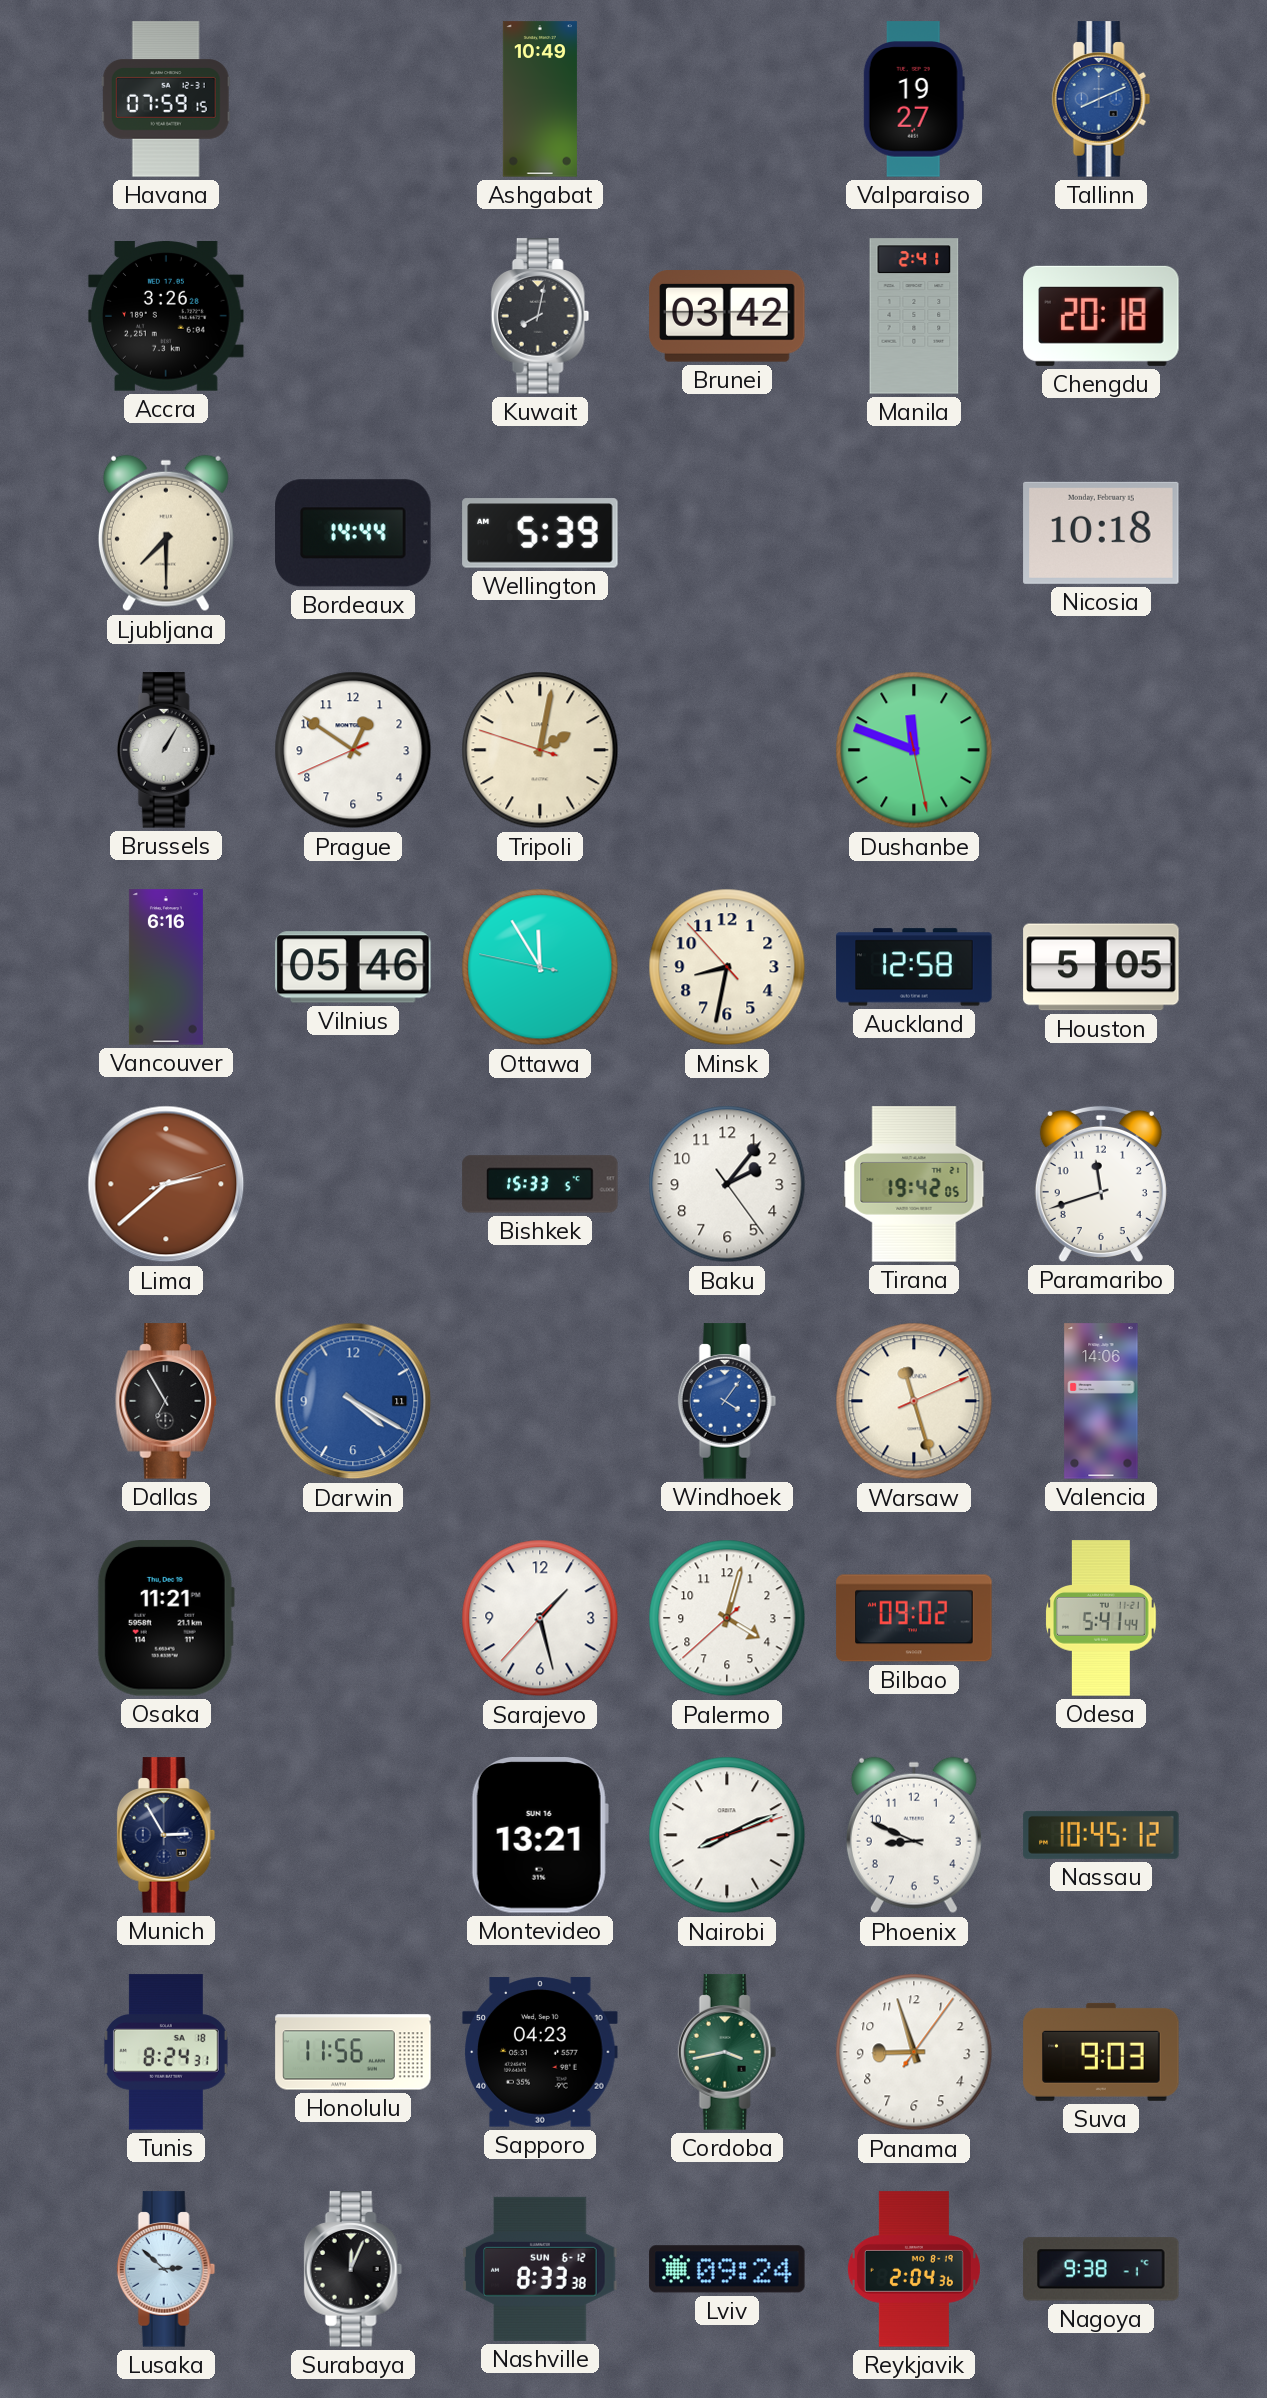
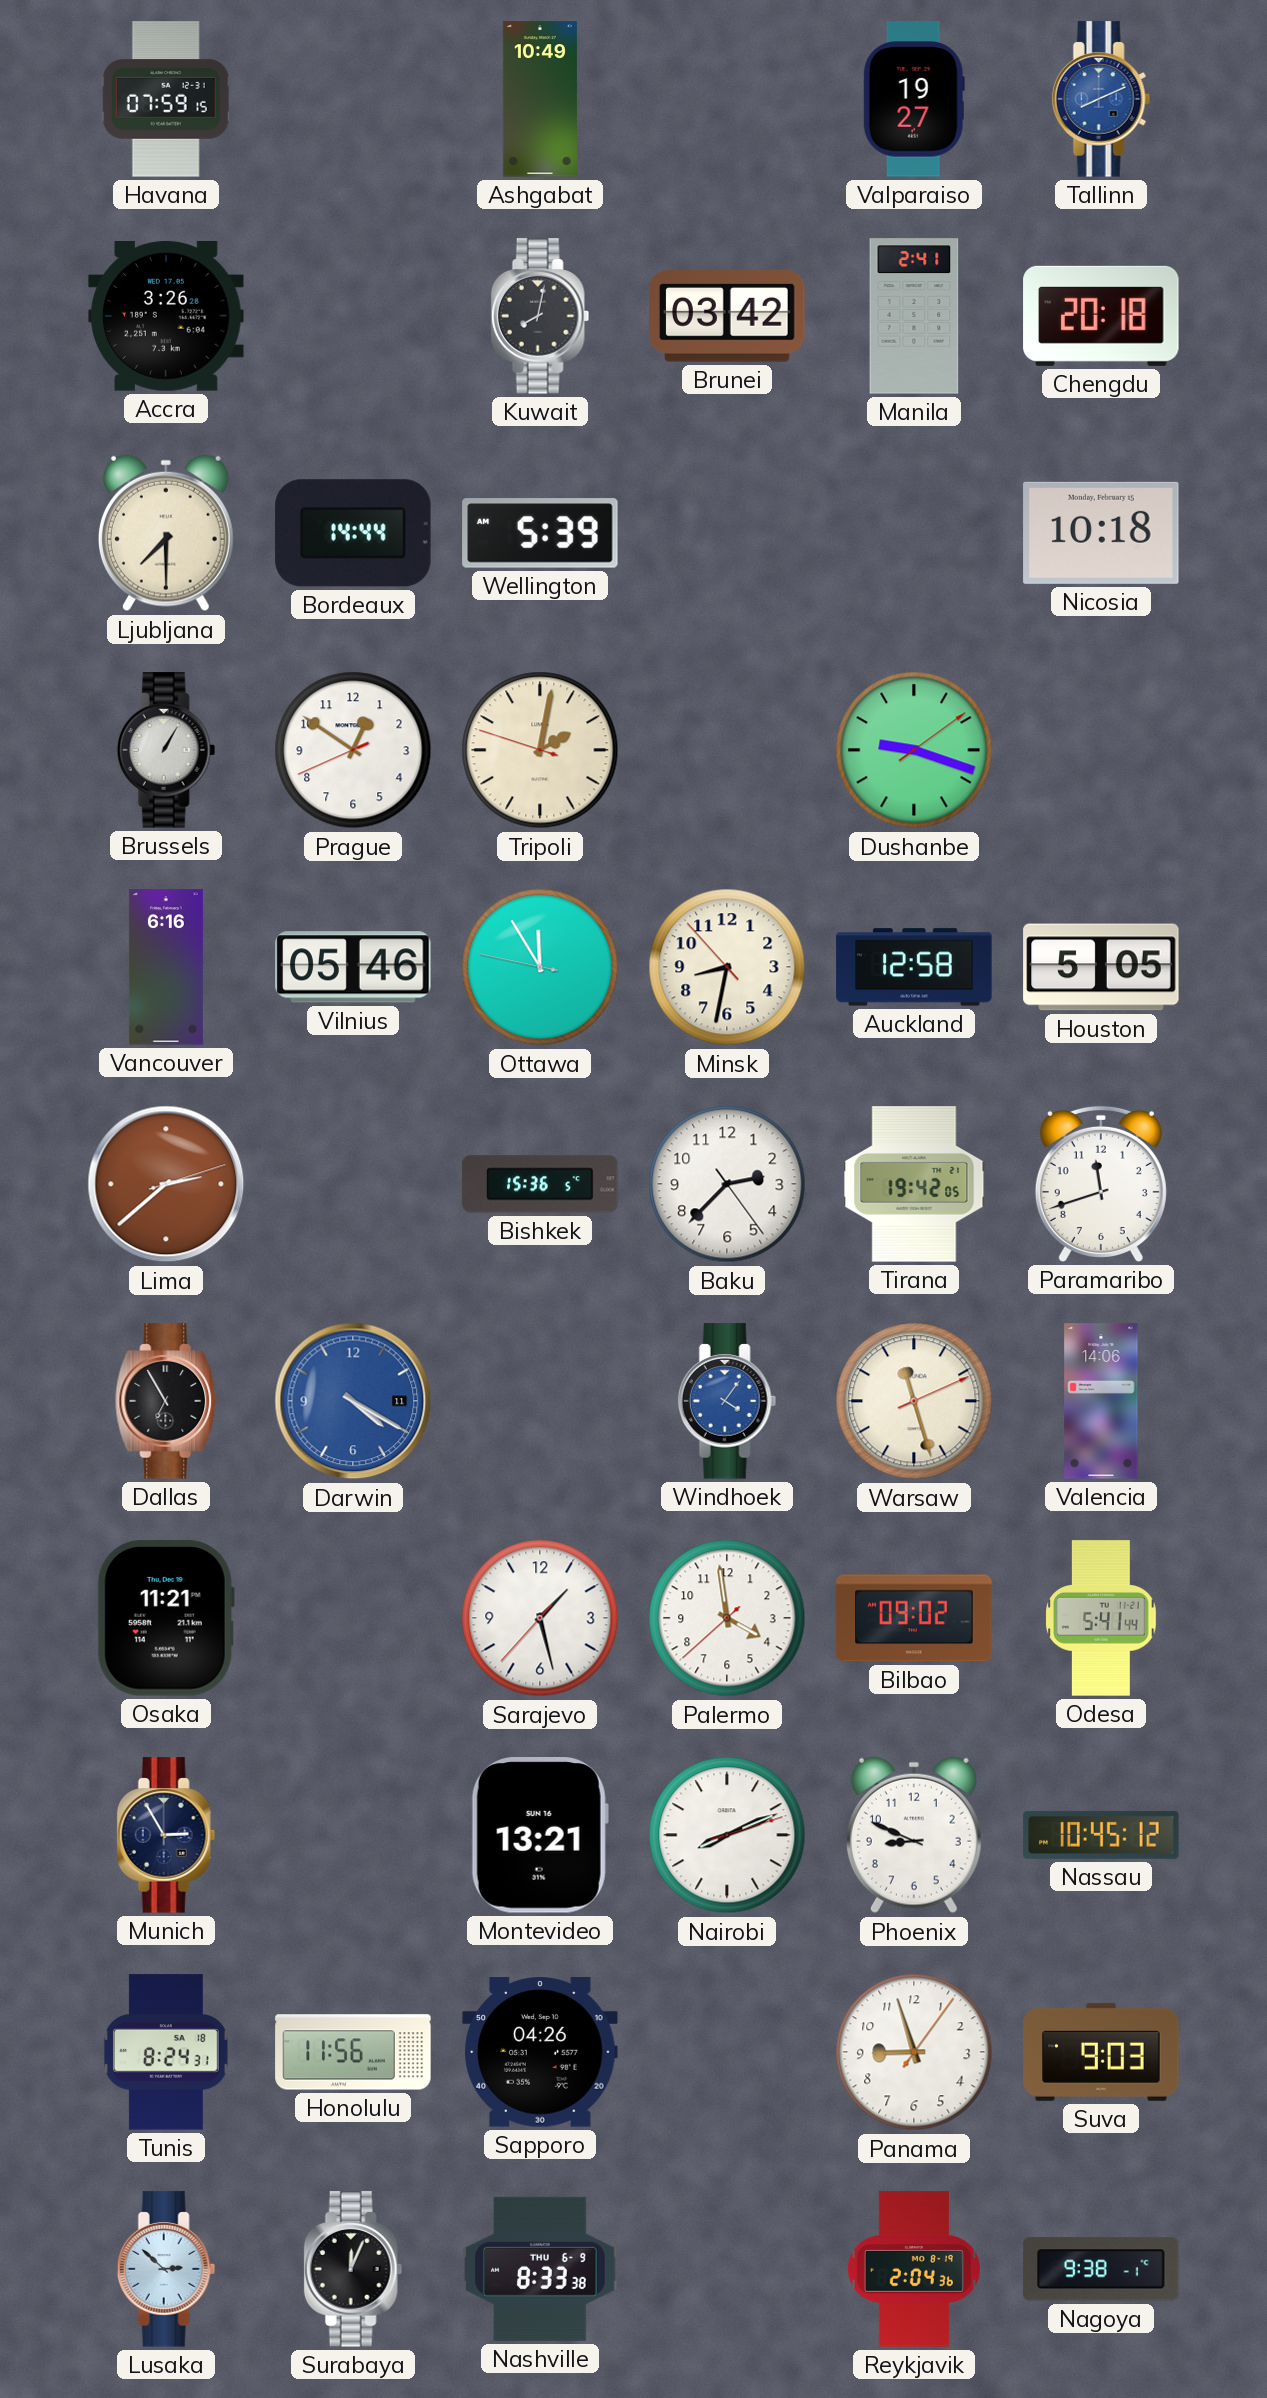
Dushanbe: 11:48 -> 9:18 (914, 750)
Bishkek: 15:33 -> 15:36 (540, 1184)
Baku: 2:06 -> 2:37 (727, 1184)
Palermo: 4:02 -> 3:58 (727, 1618)
Sapporo: 04:23 -> 04:26 (540, 2052)
Cordoba: 3:43 -> none (727, 2052)
Nashville date: SUN 6-12 -> THU 6-9 (540, 2269)
Lviv: 09:24 -> none (727, 2269)
